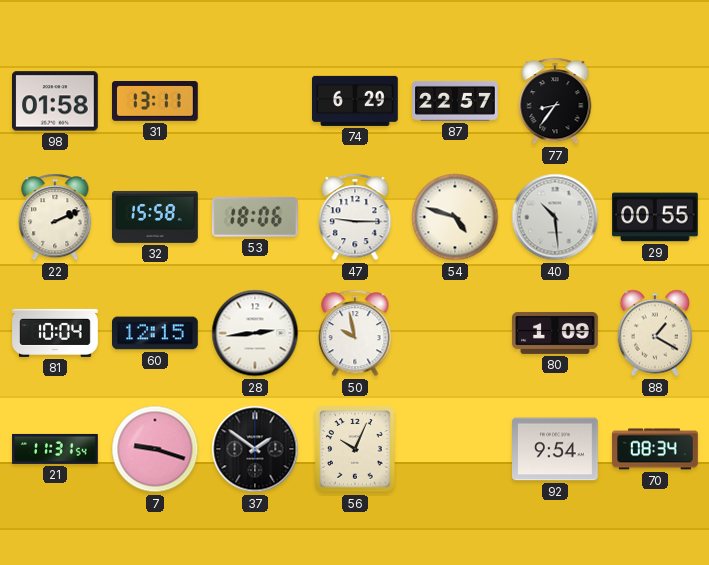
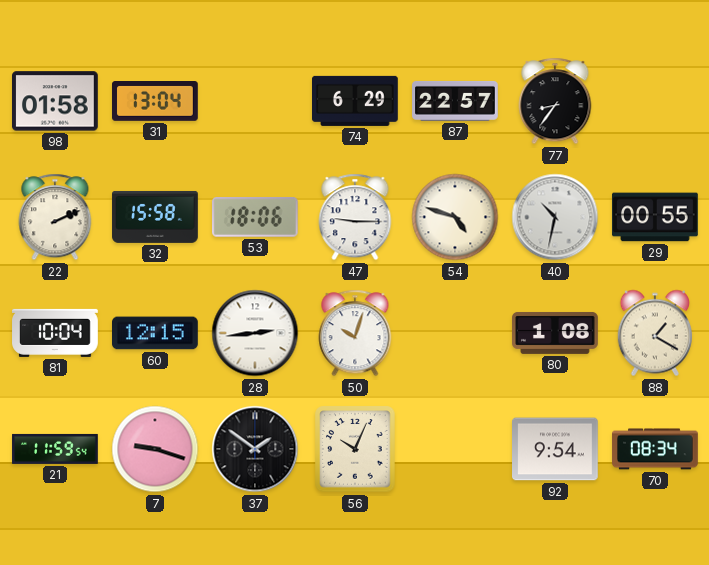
31: 13:11 -> 13:04 (156, 102)
40: 10:29 -> 10:32 (555, 217)
50: 9:58 -> 10:03 (355, 333)
80: 1:09 -> 1:08 (555, 333)
21: 11:31 -> 11:59 (55, 449)
